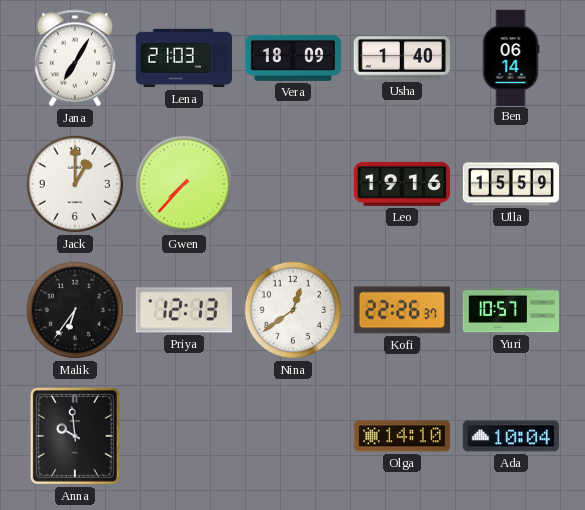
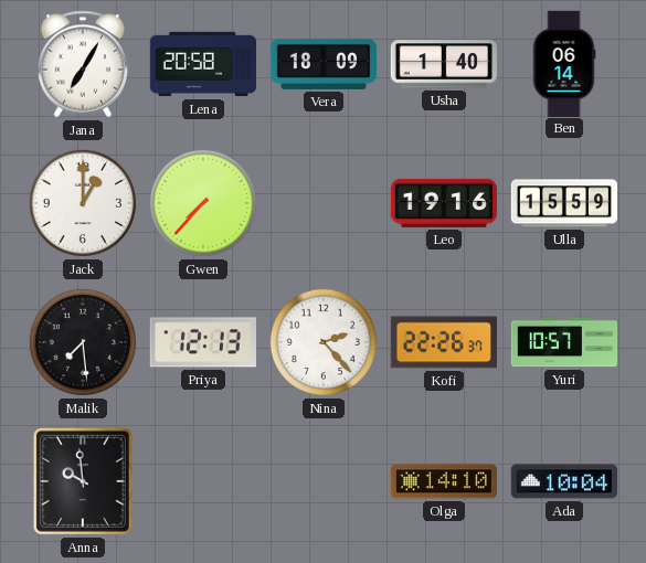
Lena: 21:03 -> 20:58 (202, 64)
Malik: 6:36 -> 7:29 (83, 342)
Nina: 12:39 -> 2:23 (324, 342)
